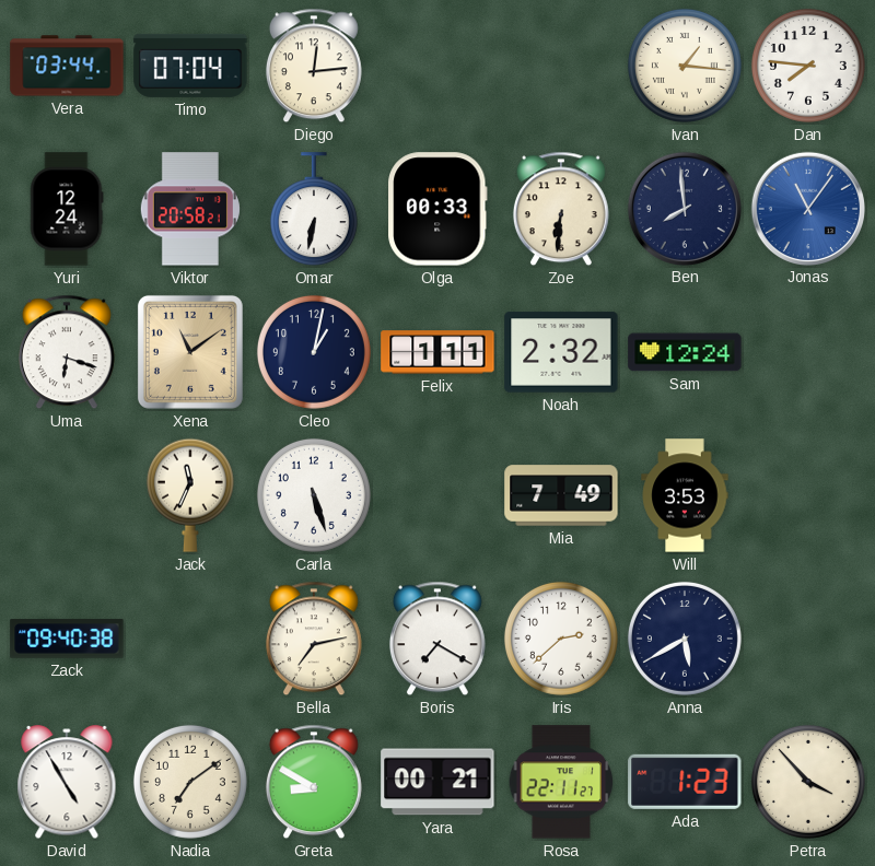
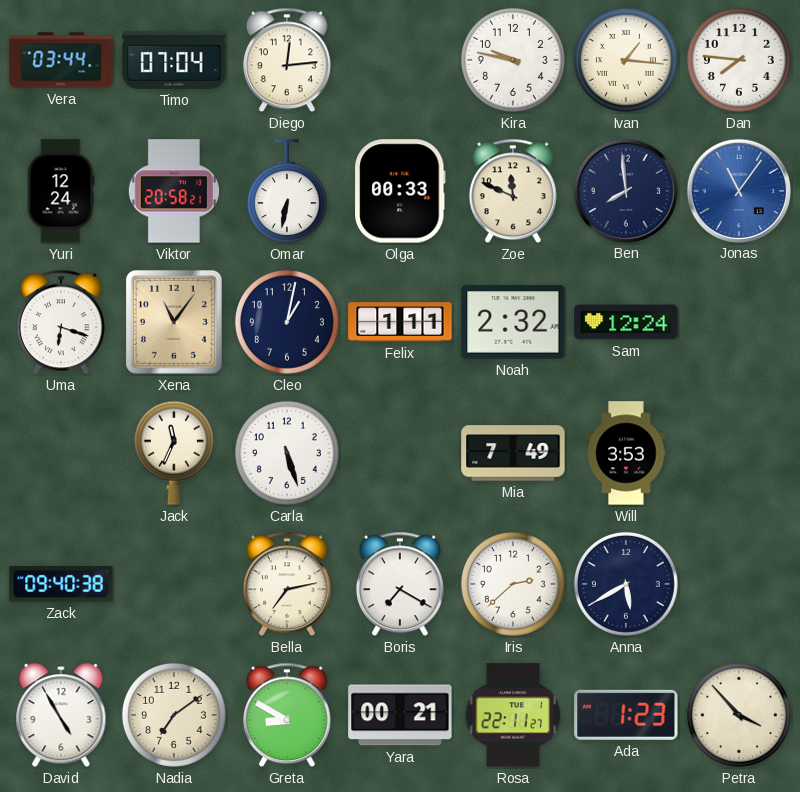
Kira: none -> 9:47 (513, 60)
Zoe: 6:31 -> 11:49 (513, 191)
Xena: 11:09 -> 11:06 (174, 322)
